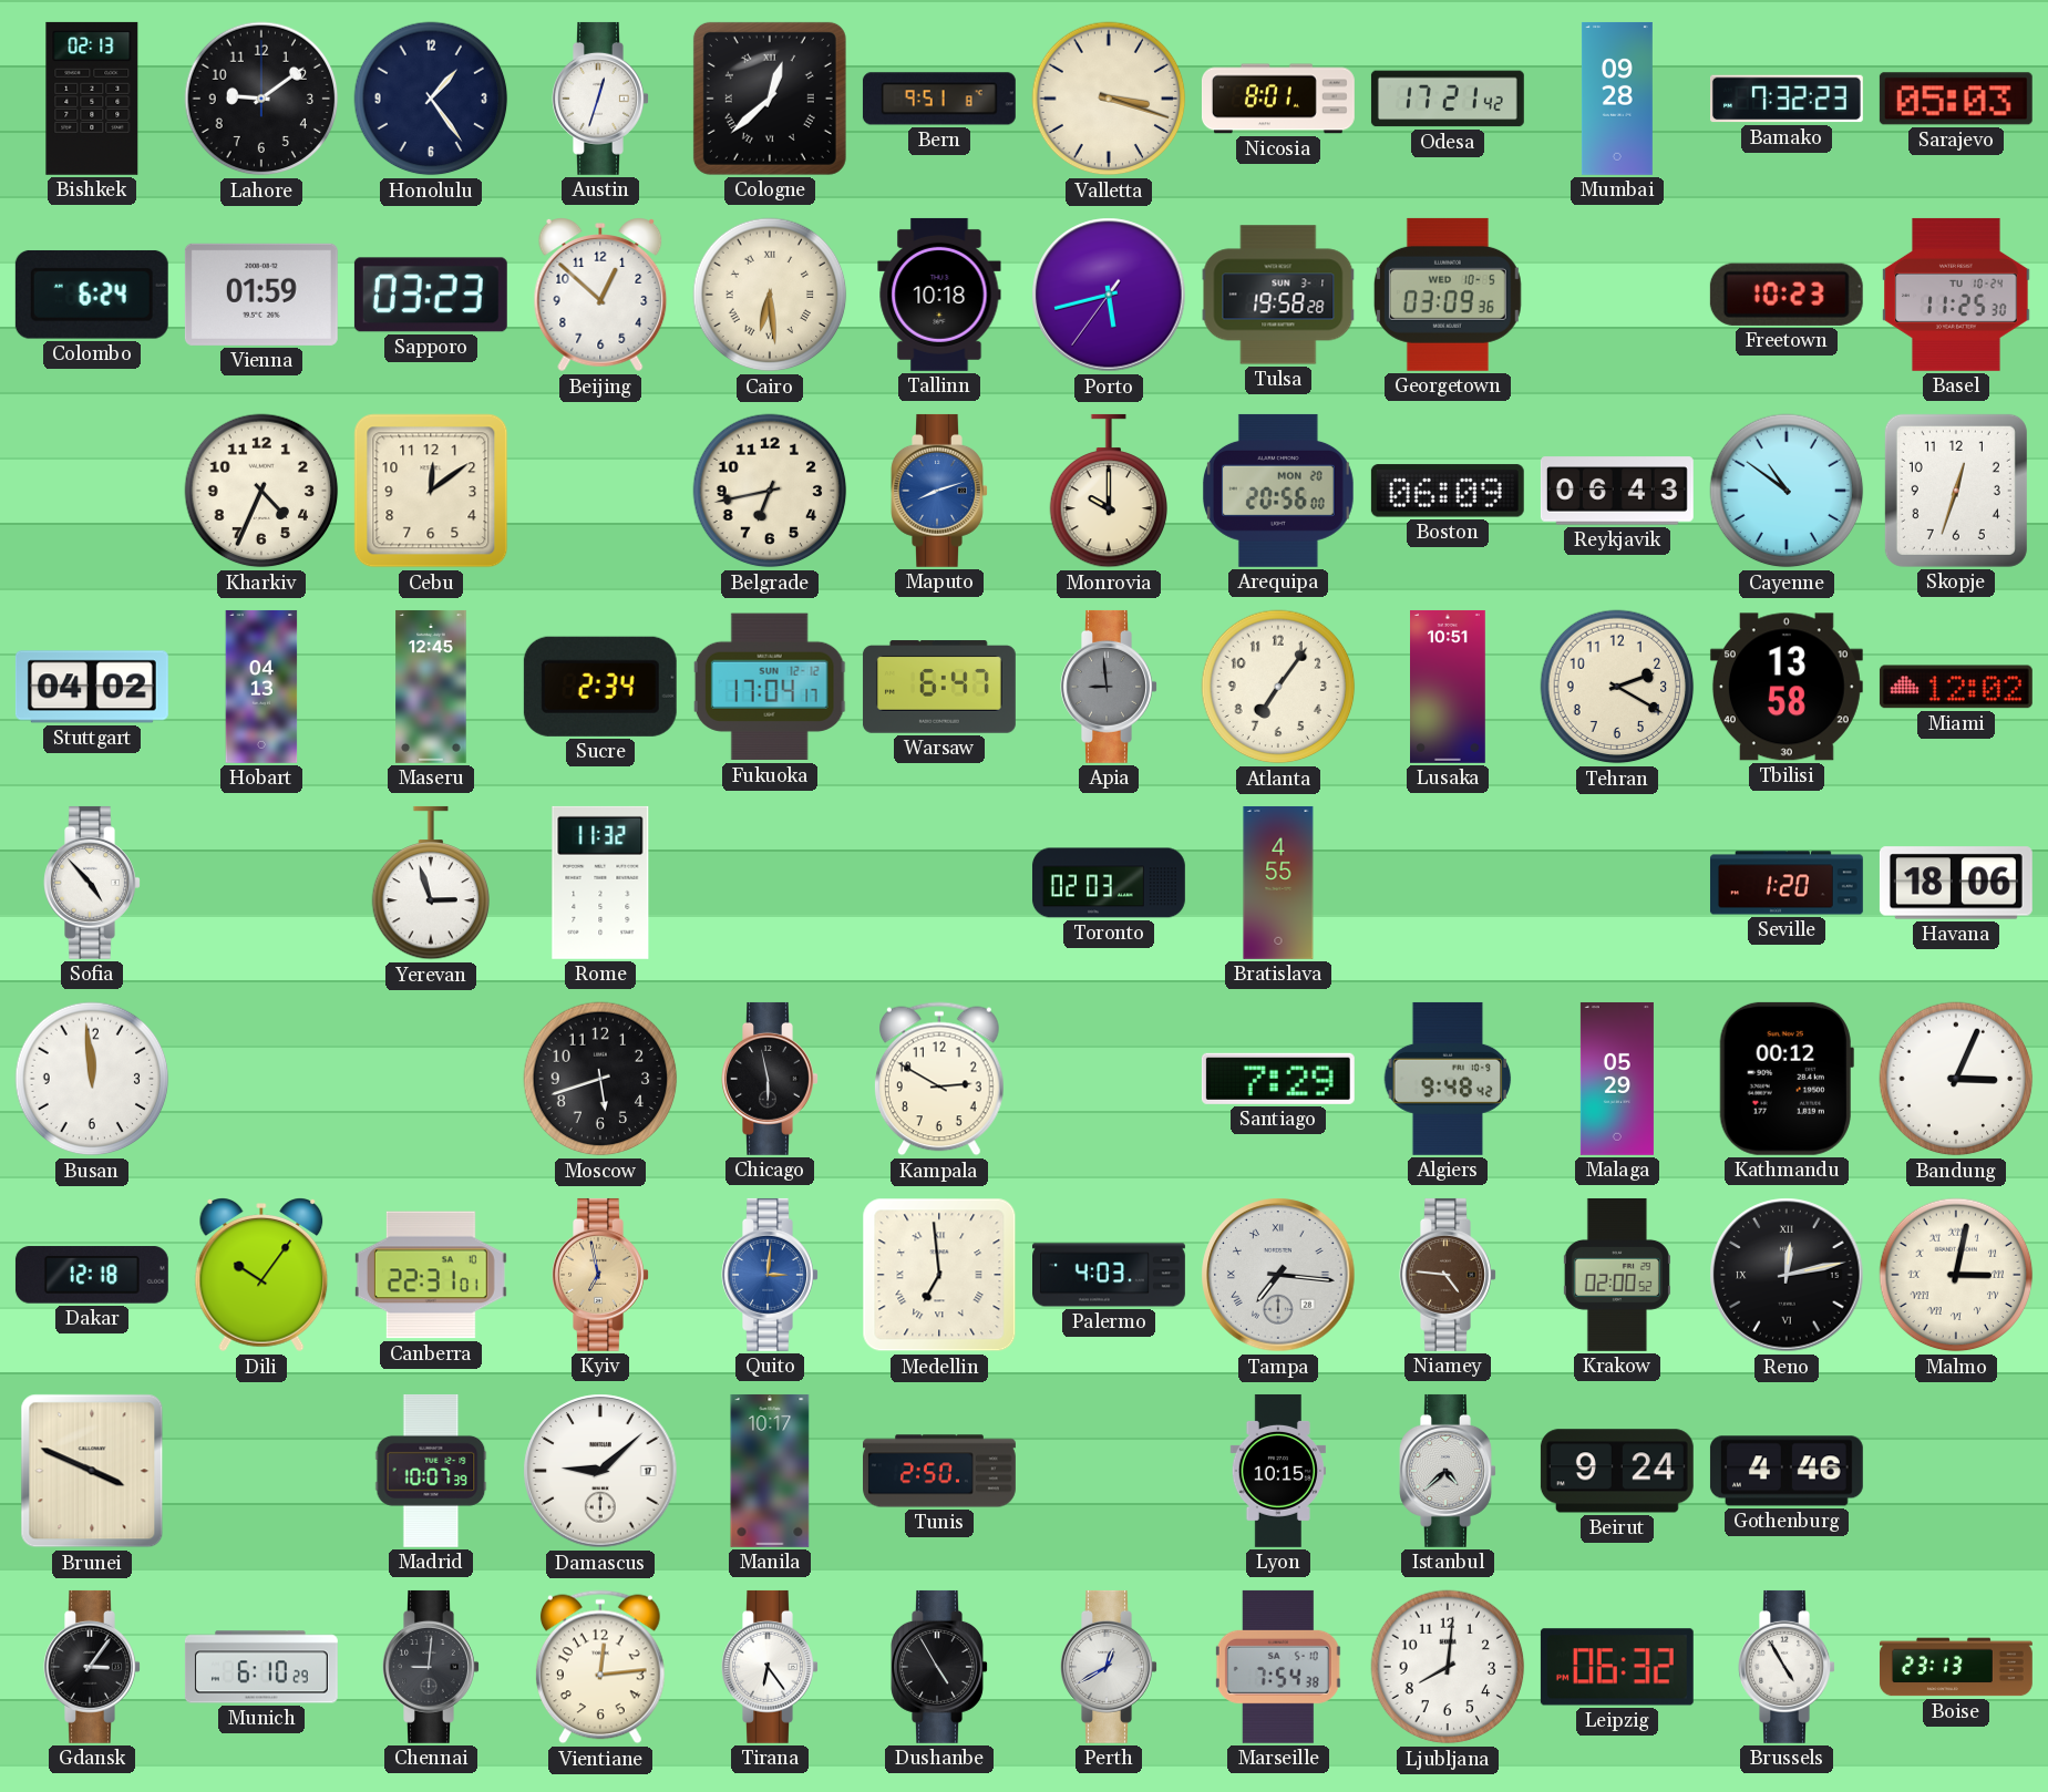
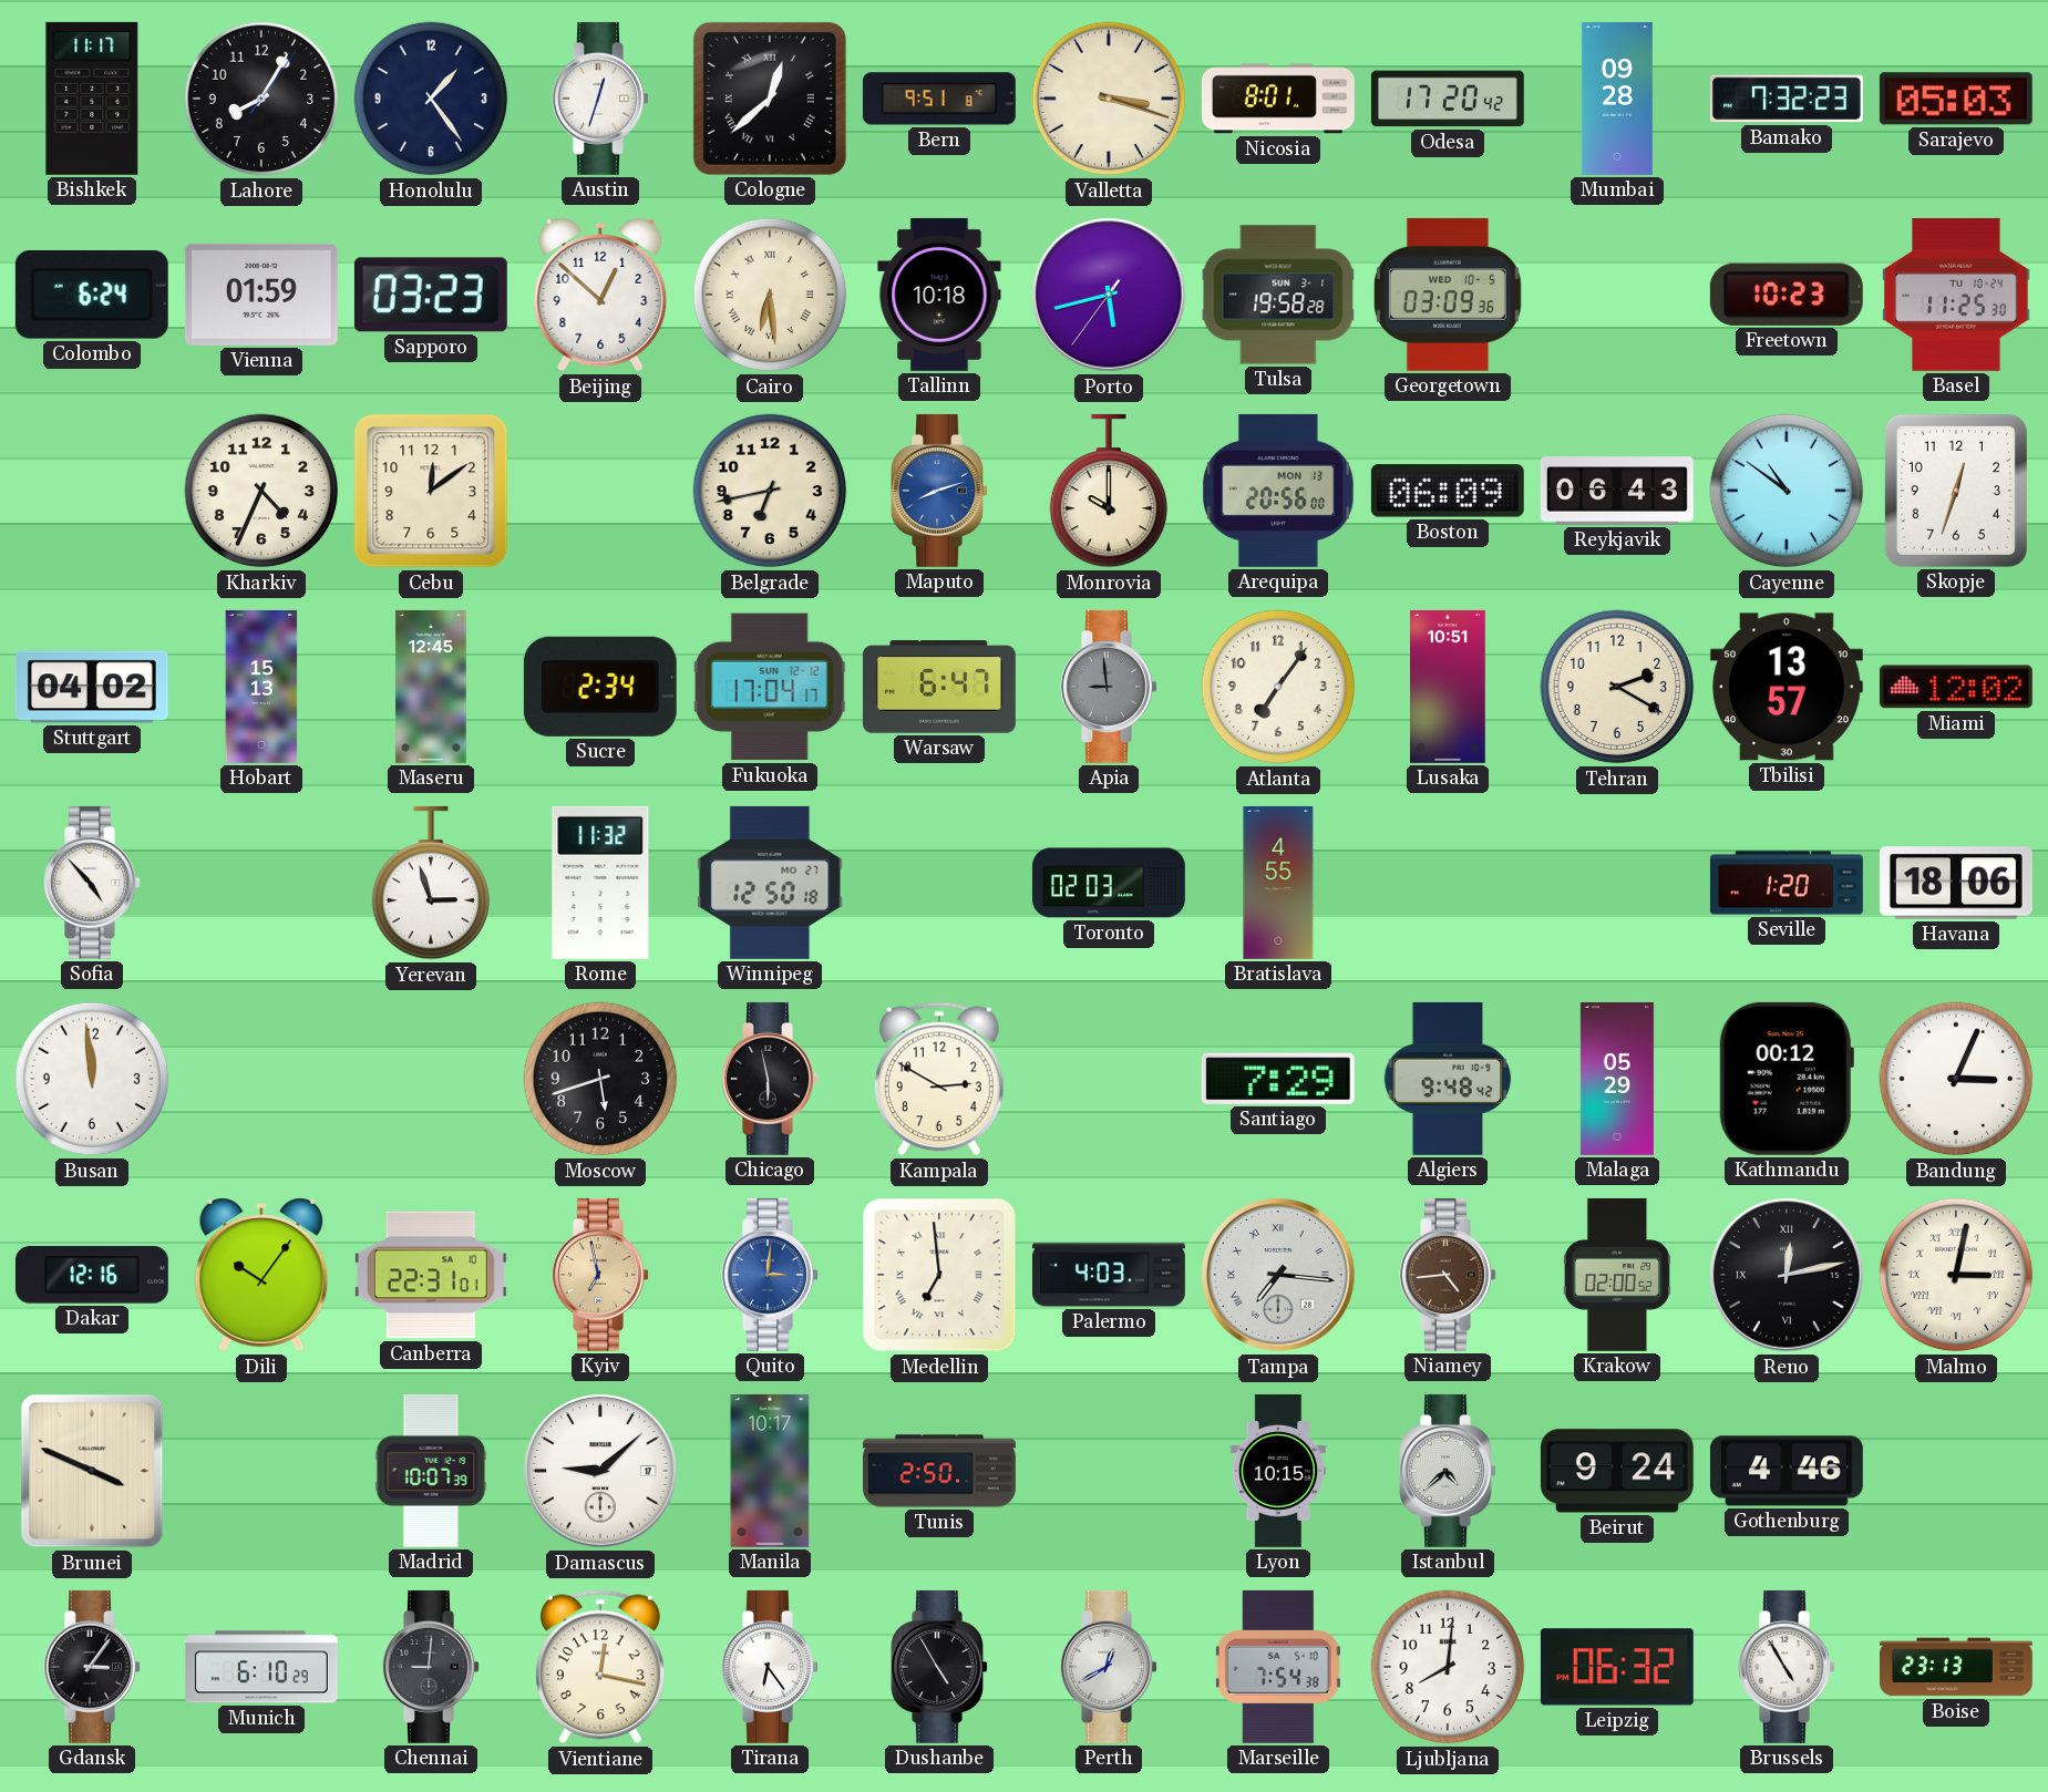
Bishkek: 02:13 -> 11:17 (92, 99)
Lahore: 9:09 -> 8:05 (261, 99)
Odesa: 17:21 -> 17:20 (1448, 99)
Arequipa date: MON 20 -> MON 13 (1278, 491)
Hobart: 04:13 -> 15:13 (261, 687)
Tbilisi: 13:58 -> 13:57 (1787, 687)
Winnipeg: none -> 12:50 (770, 883)
Dakar: 12:18 -> 12:16 (92, 1275)
Niamey: 4:46 -> 4:44 (1448, 1275)
Vientiane: 12:14 -> 12:17 (600, 1667)
